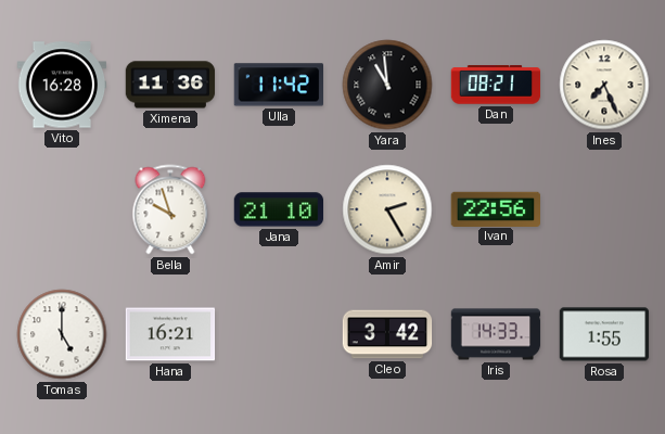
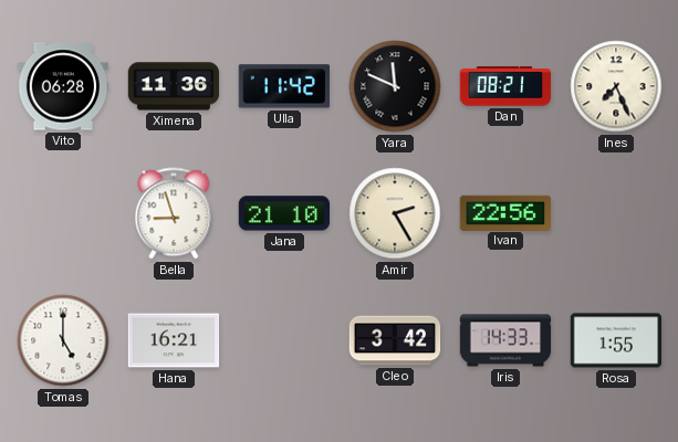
Vito: 16:28 -> 06:28 (63, 86)
Yara: 10:59 -> 11:49 (395, 86)
Bella: 9:57 -> 8:57 (174, 213)
